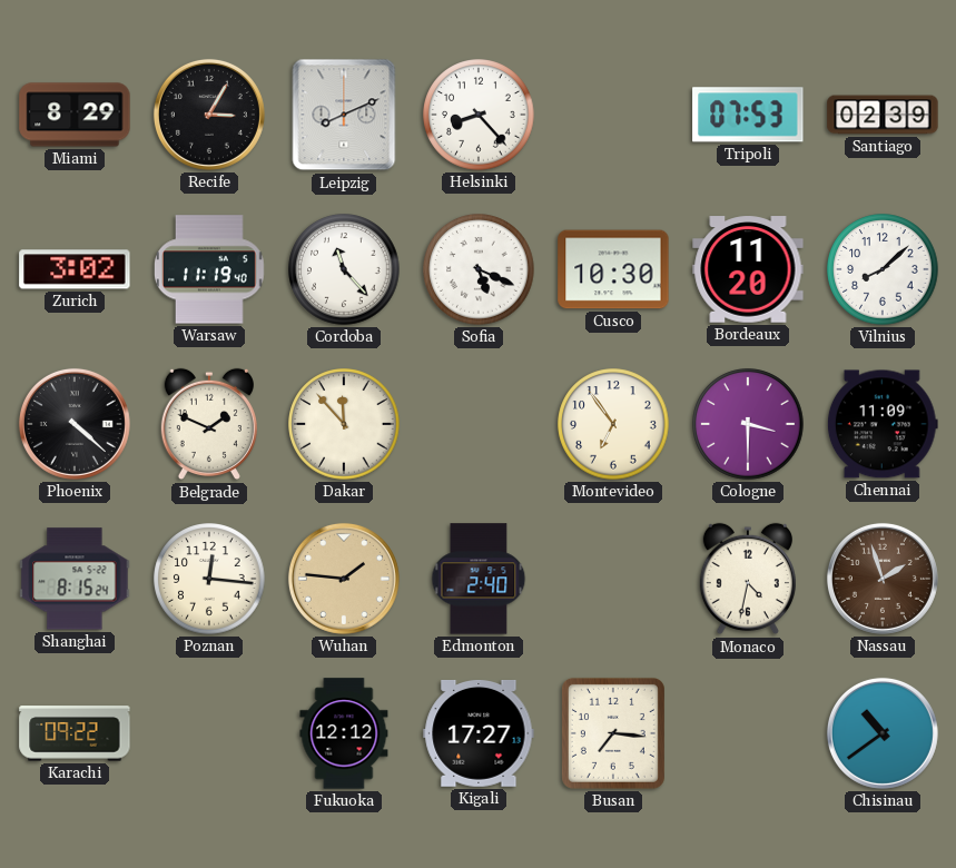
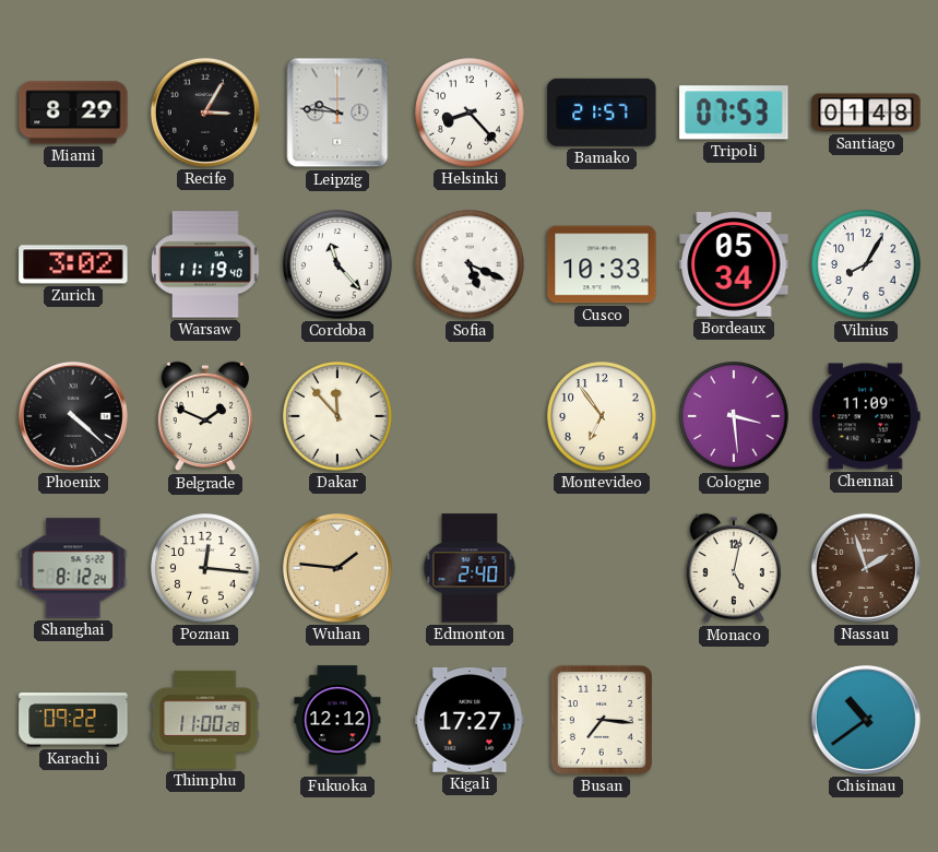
Leipzig: 8:11 -> 9:46 (337, 113)
Bamako: none -> 21:57 (602, 113)
Santiago: 02:39 -> 01:48 (866, 113)
Cusco: 10:30 -> 10:33 (602, 264)
Bordeaux: 11:20 -> 05:34 (734, 264)
Vilnius: 8:08 -> 8:05 (866, 264)
Cologne: 3:30 -> 3:29 (734, 416)
Shanghai: 8:15 -> 8:12 (73, 568)
Monaco: 4:32 -> 5:02 (734, 568)
Thimphu: none -> 11:00 (205, 720)
